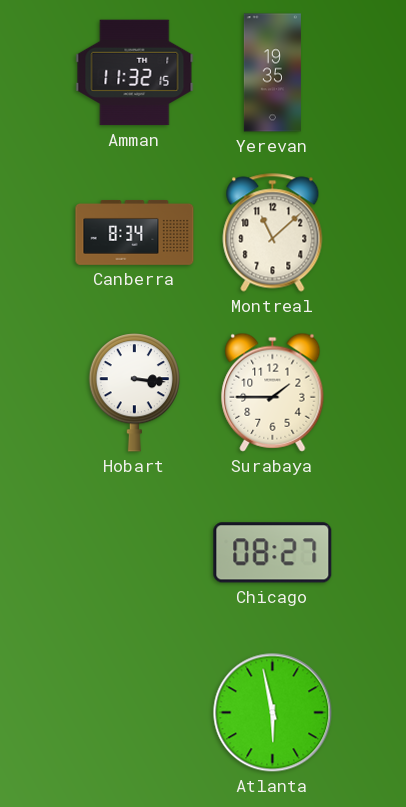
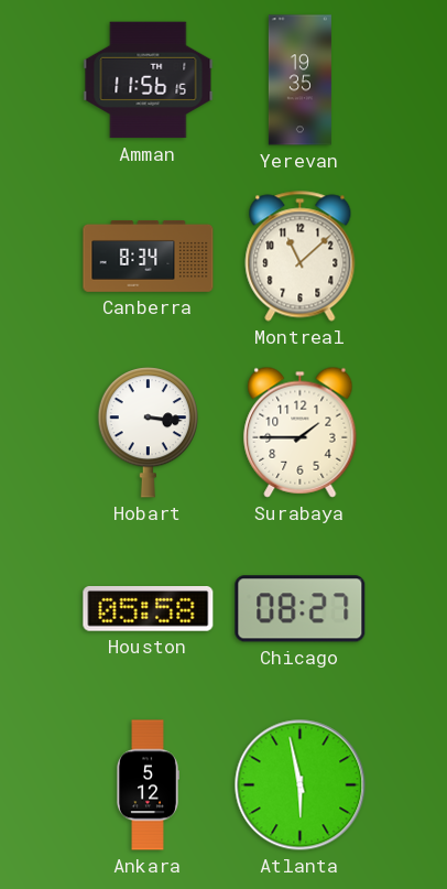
Amman: 11:32 -> 11:56 (149, 80)
Houston: none -> 05:58 (149, 609)
Ankara: none -> 5:12 (149, 785)
